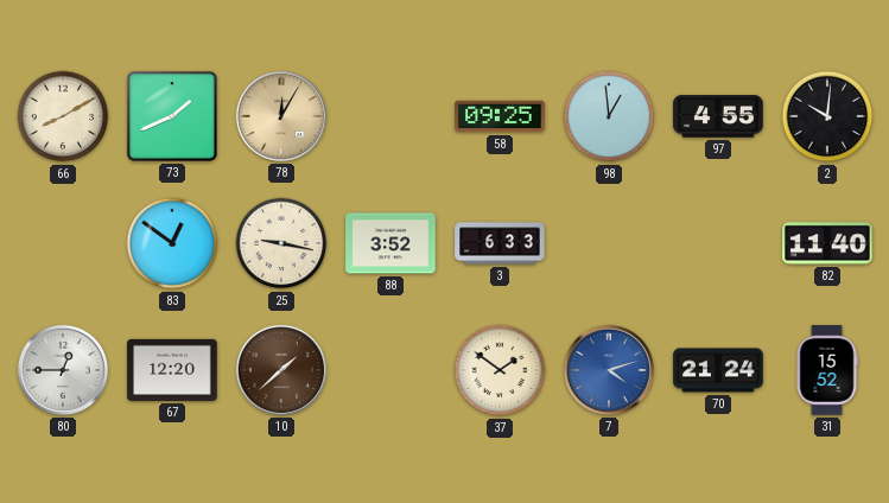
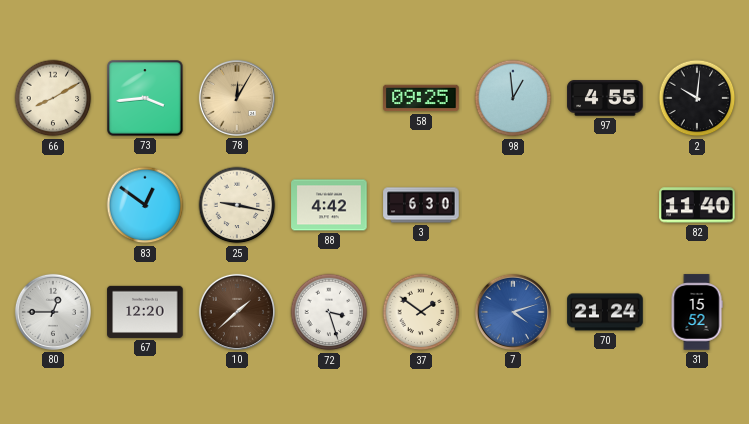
73: 1:41 -> 3:44 (145, 98)
88: 3:52 -> 4:42 (329, 205)
3: 6:33 -> 6:30 (421, 205)
72: none -> 3:27 (329, 312)
